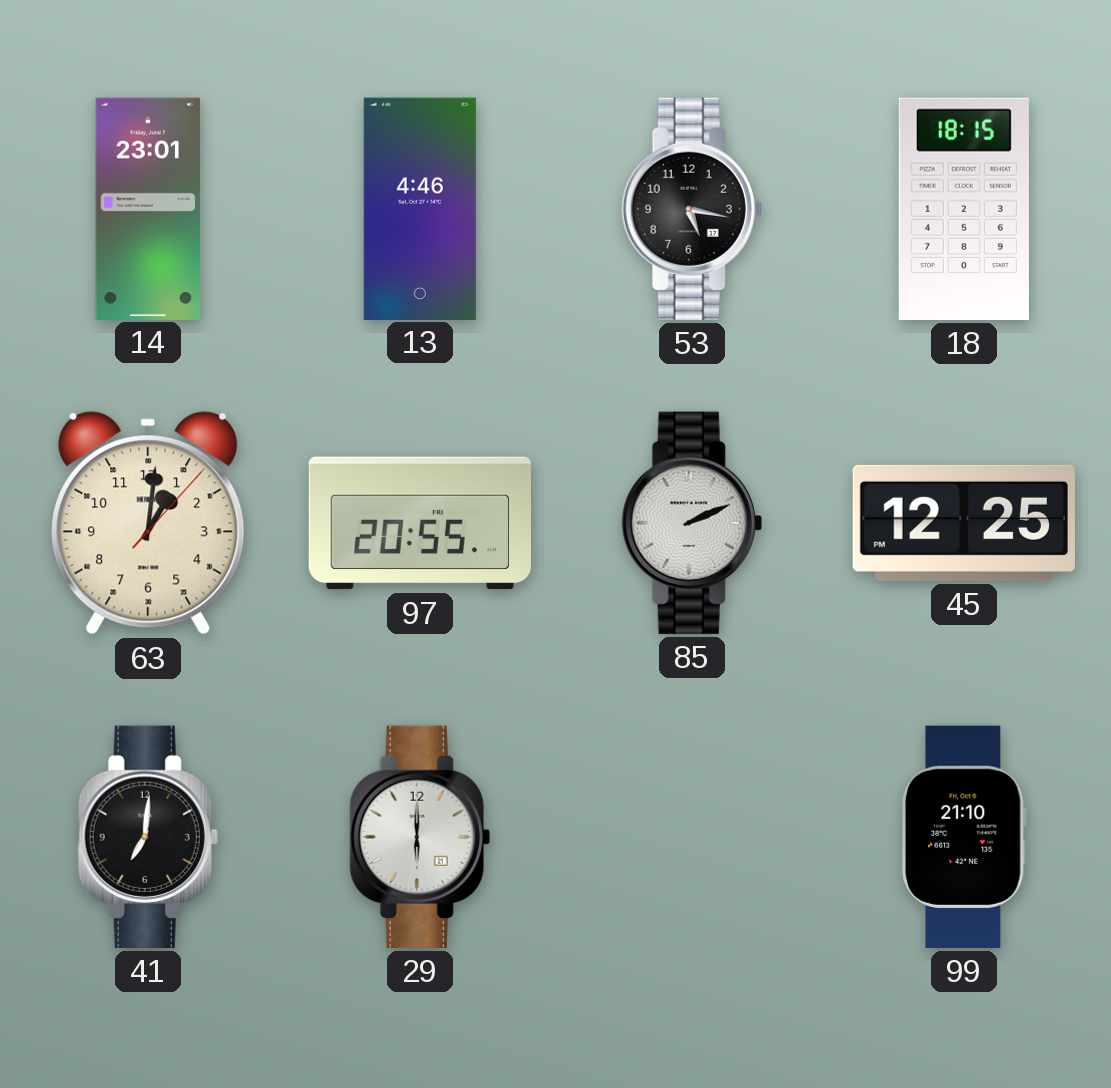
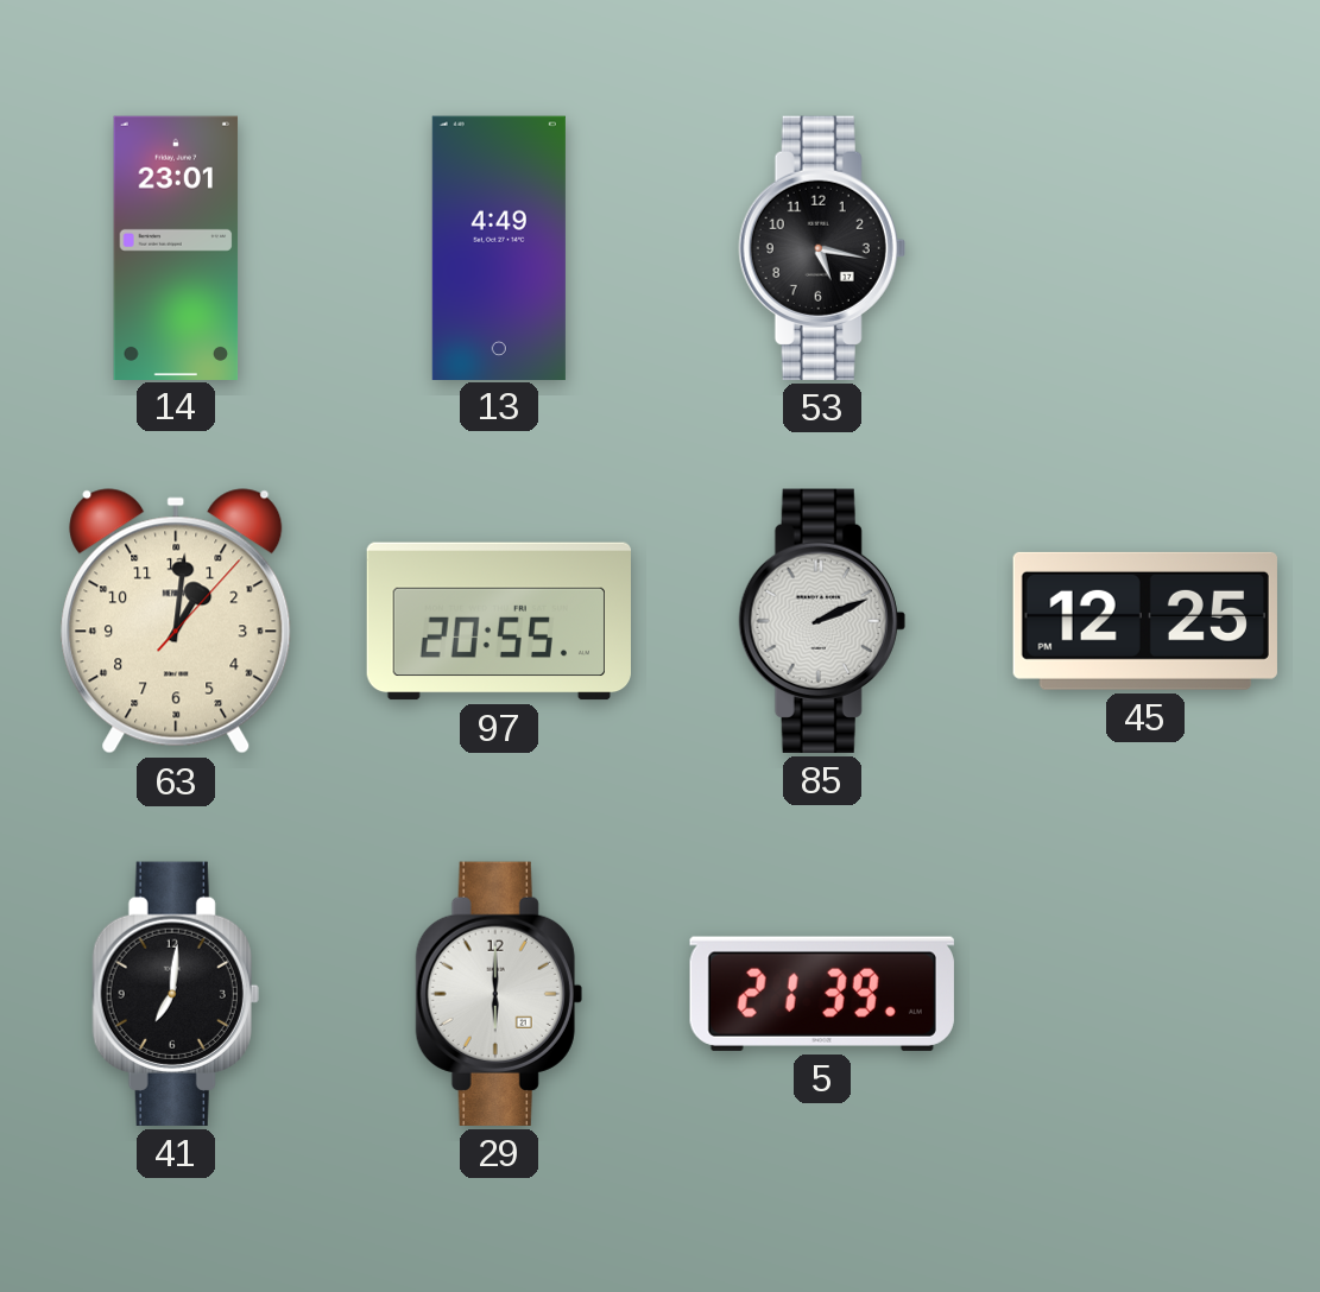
13: 4:46 -> 4:49 (499, 247)
18: 18:15 -> none (964, 209)
5: none -> 21:39 (822, 994)
99: 21:10 -> none (965, 837)
